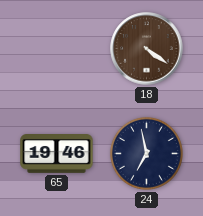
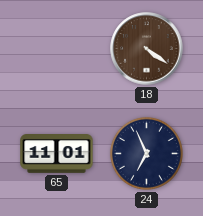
65: 19:46 -> 11:01 (57, 154)
24: 6:58 -> 6:56 (146, 153)
